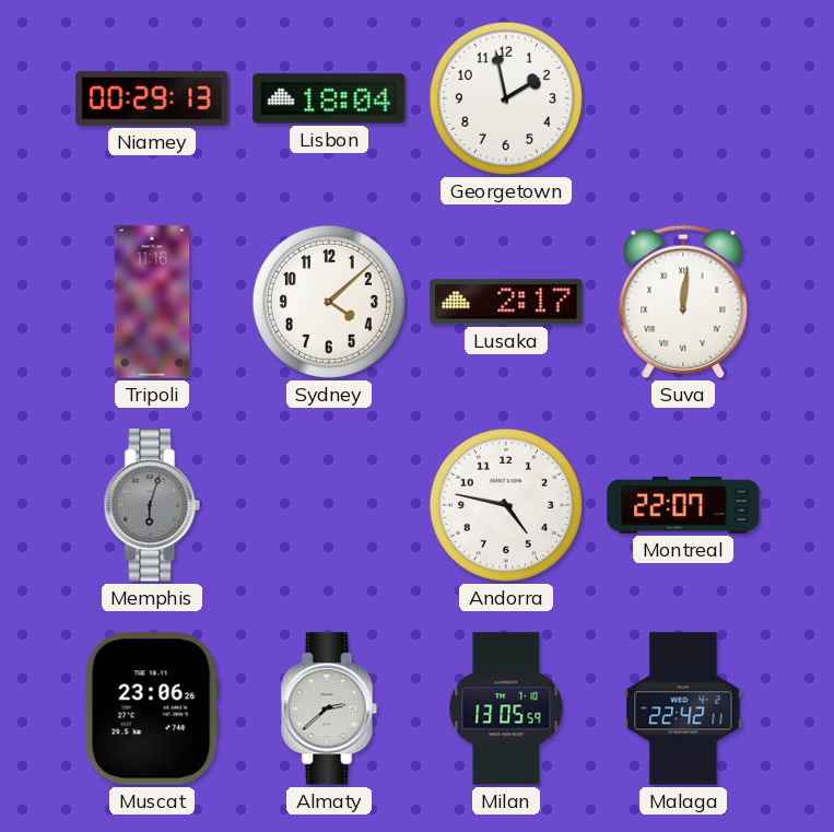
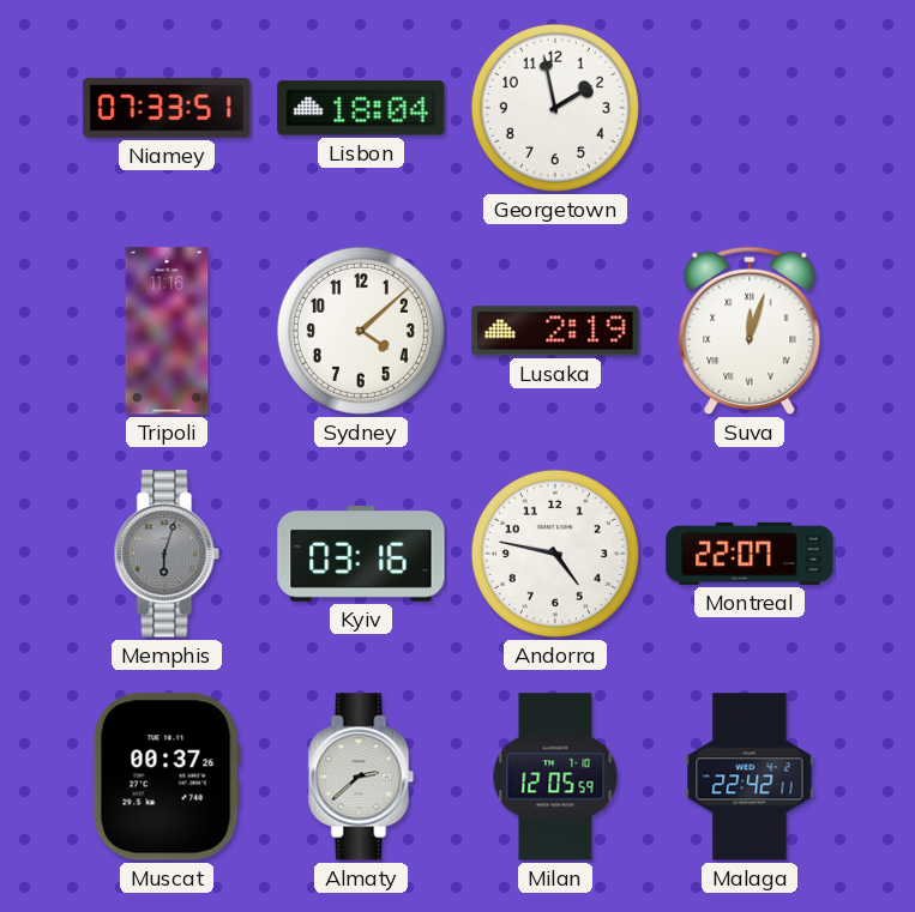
Niamey: 00:29 -> 07:33 (167, 108)
Lusaka: 2:17 -> 2:19 (555, 331)
Suva: 12:01 -> 12:03 (750, 331)
Kyiv: none -> 03:16 (361, 555)
Muscat: 23:06 -> 00:37 (167, 777)
Milan: 13:05 -> 12:05 (555, 777)
